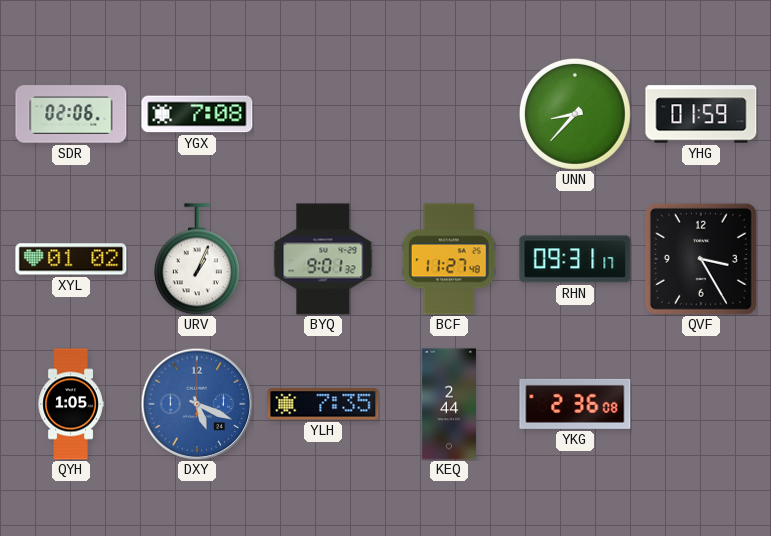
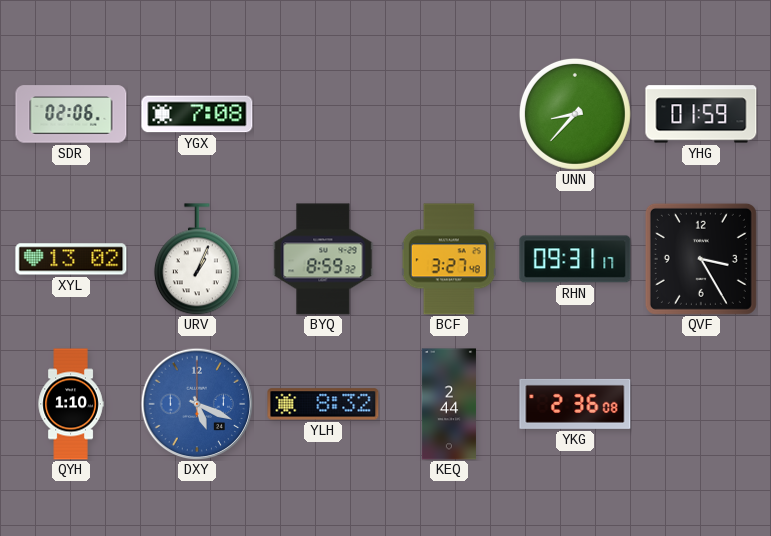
XYL: 01:02 -> 13:02 (71, 259)
BYQ: 9:01 -> 8:59 (323, 259)
BCF: 11:27 -> 3:27 (449, 259)
QYH: 1:05 -> 1:10 (71, 404)
YLH: 7:35 -> 8:32 (323, 404)
